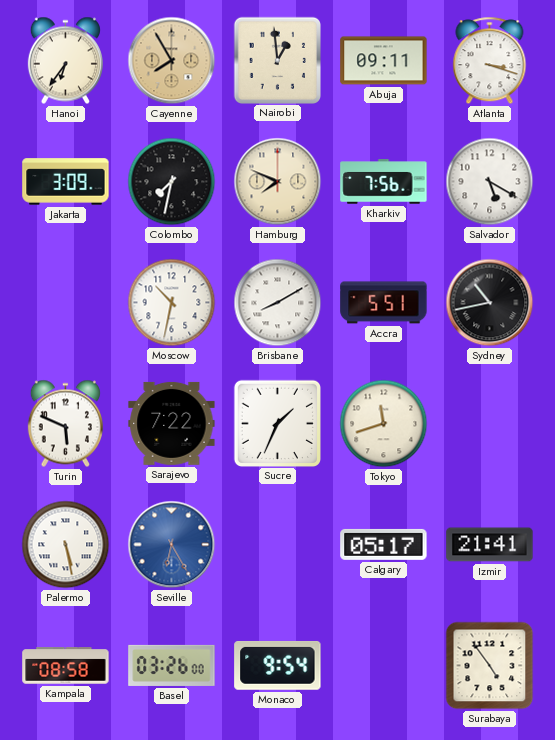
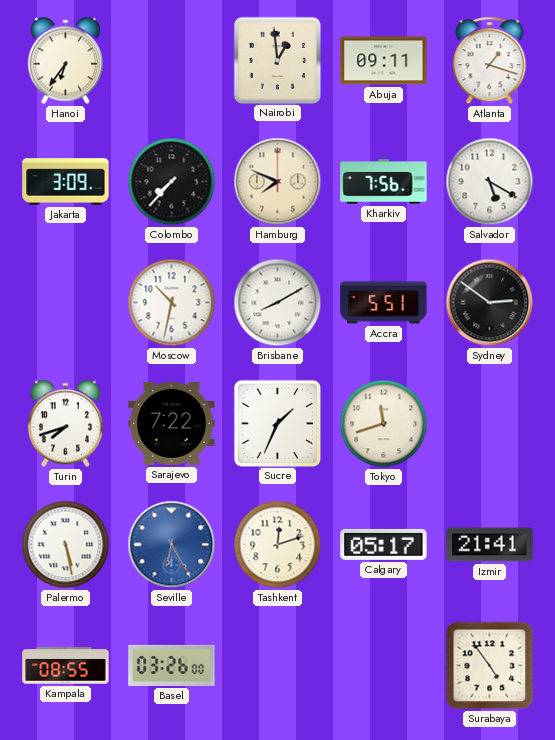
Cayenne: 7:55 -> none (172, 61)
Atlanta: 3:18 -> 1:18 (490, 61)
Colombo: 7:32 -> 7:37 (172, 182)
Sydney: 10:43 -> 2:51 (490, 303)
Turin: 5:49 -> 7:42 (65, 424)
Tashkent: none -> 12:12 (278, 545)
Kampala: 08:58 -> 08:55 (66, 666)
Monaco: 9:54 -> none (278, 665)
